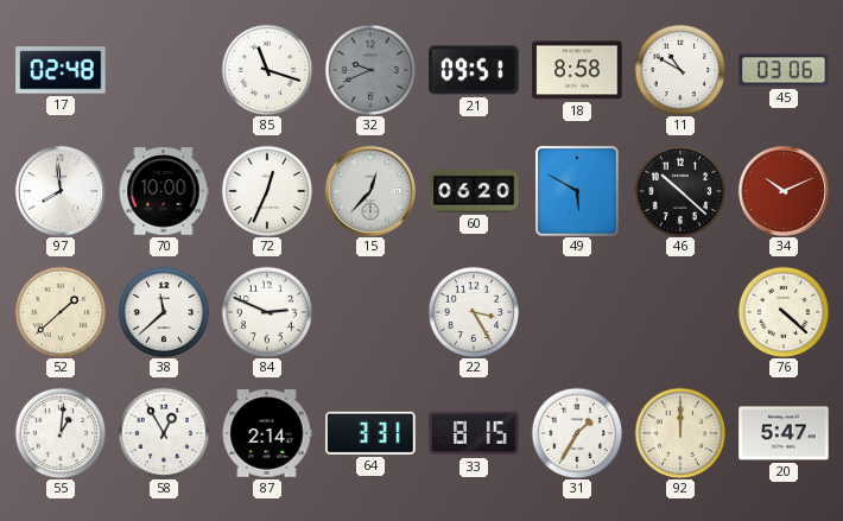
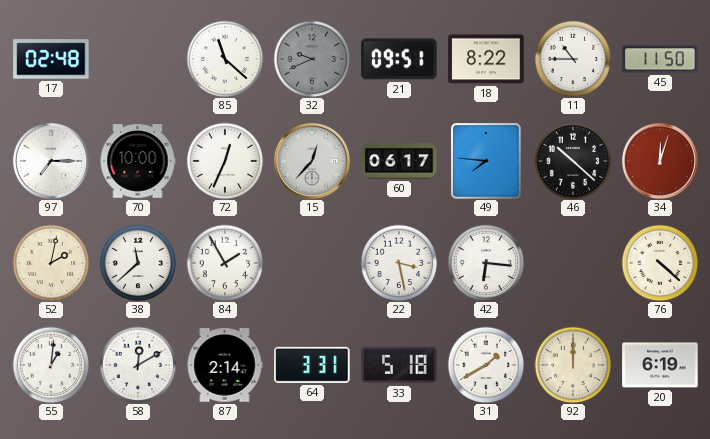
85: 11:18 -> 11:22 (225, 59)
18: 8:58 -> 8:22 (486, 59)
11: 10:50 -> 10:45 (573, 59)
45: 03:06 -> 11:50 (660, 59)
97: 7:59 -> 7:15 (51, 161)
60: 06:20 -> 06:17 (399, 161)
49: 5:50 -> 7:46 (486, 161)
34: 10:11 -> 12:03 (660, 161)
52: 1:38 -> 2:02 (51, 263)
84: 2:49 -> 1:55 (225, 263)
22: 3:25 -> 3:28 (399, 263)
42: none -> 6:16 (486, 263)
58: 12:55 -> 12:10 (138, 365)
33: 8:15 -> 5:18 (399, 365)
31: 1:35 -> 1:40 (486, 365)
20: 5:47 -> 6:19 (660, 365)
